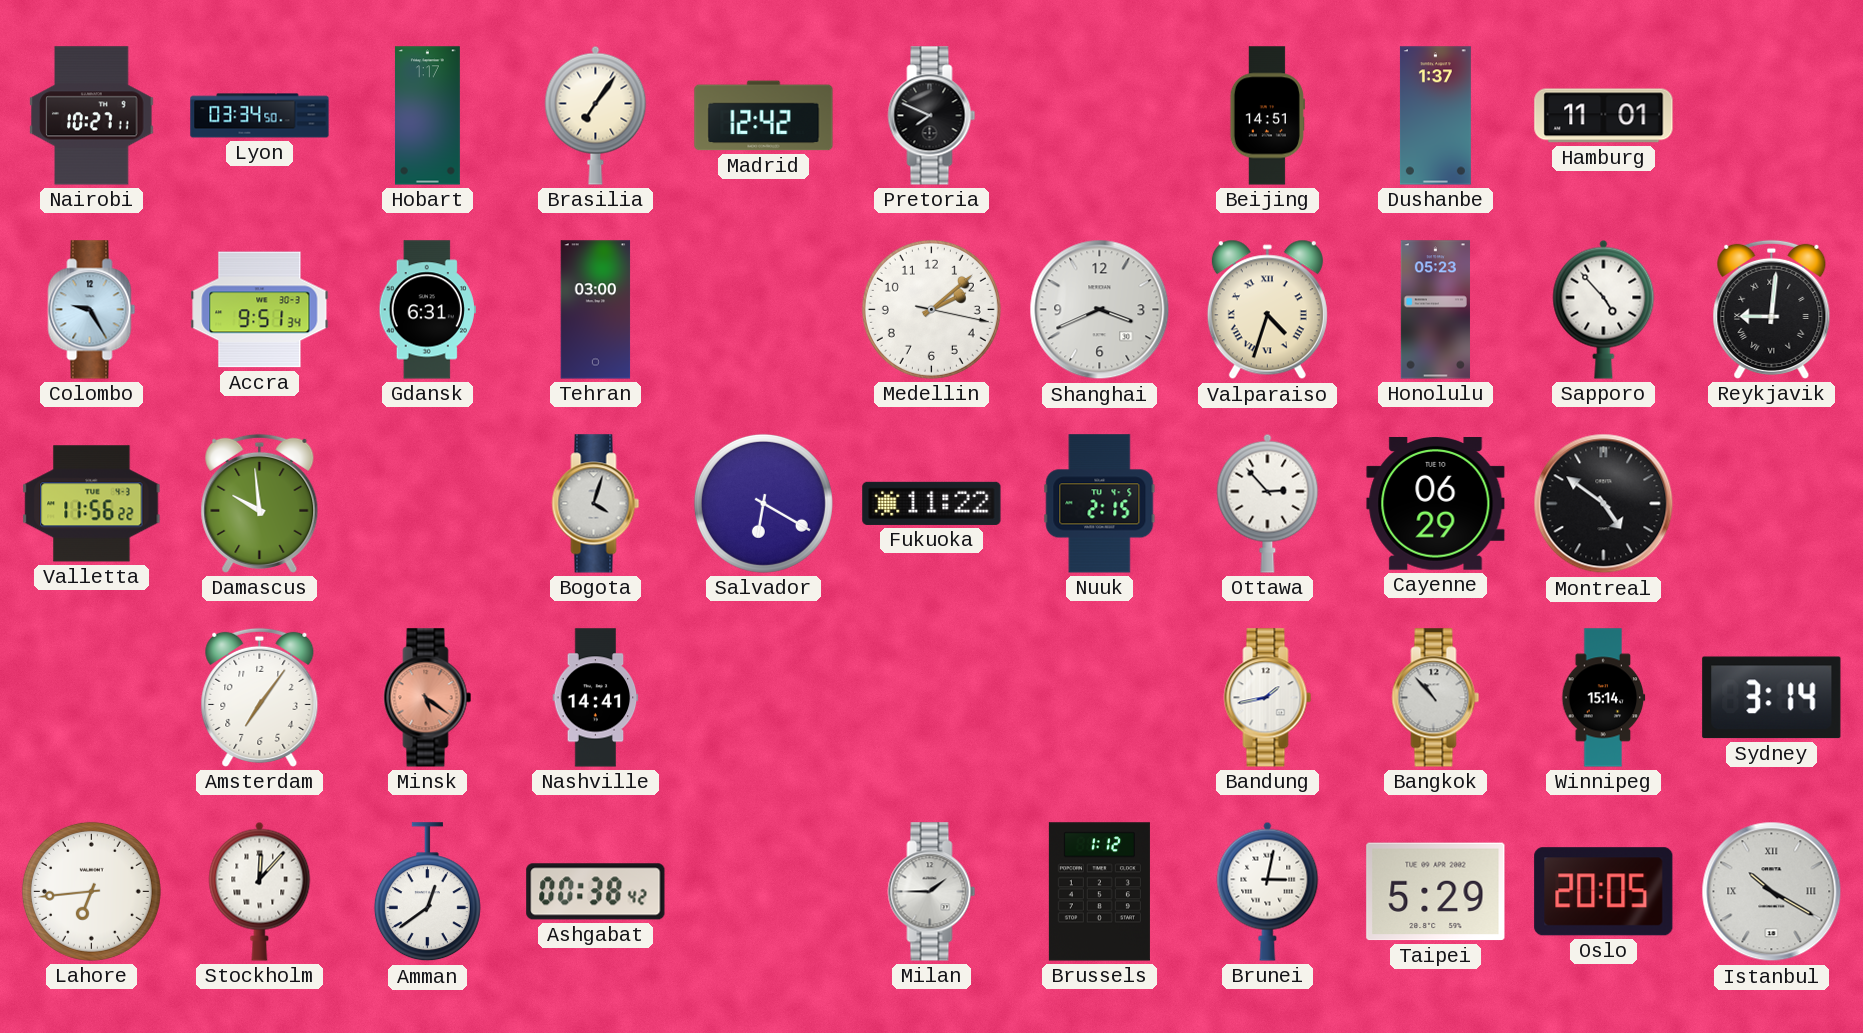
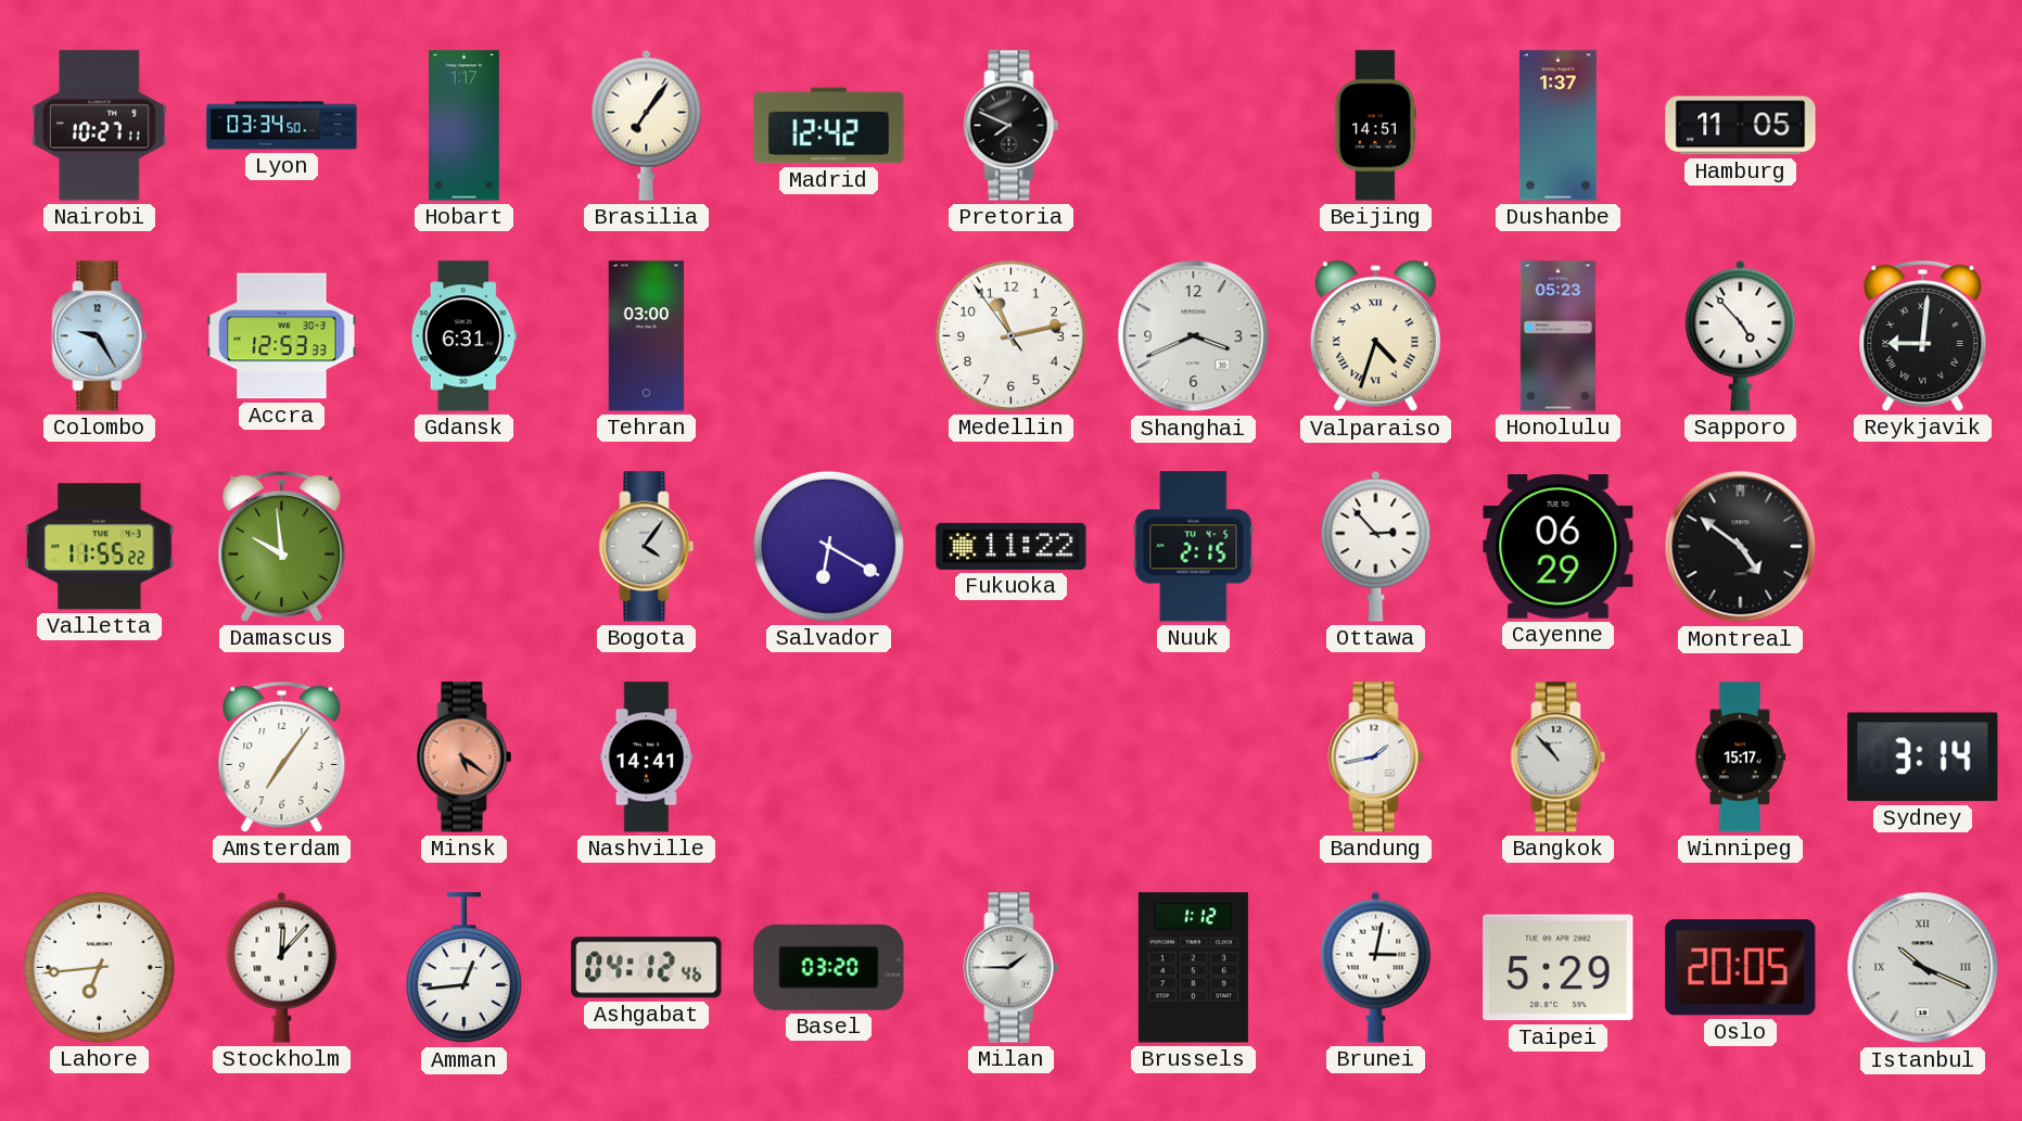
Hamburg: 11:01 -> 11:05 (1741, 126)
Accra: 9:51 -> 12:53 (282, 336)
Medellin: 2:08 -> 11:12 (1010, 335)
Valletta: 11:56 -> 11:55 (100, 547)
Bogota: 4:03 -> 4:06 (647, 547)
Winnipeg: 15:14 -> 15:17 (1741, 757)
Amman: 12:39 -> 12:44 (463, 968)
Ashgabat: 00:38 -> 04:12 (647, 968)
Basel: none -> 03:20 (829, 967)
Istanbul: 10:20 -> 10:19 (1923, 968)
